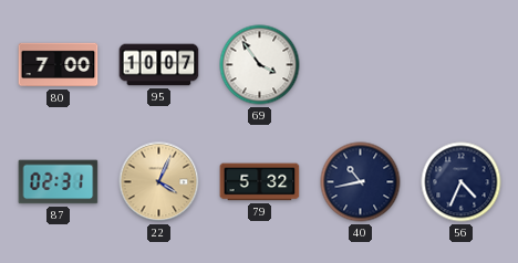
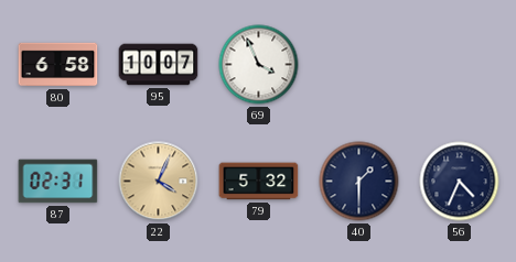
80: 7:00 -> 6:58 (58, 65)
69: 3:54 -> 3:56 (259, 65)
40: 10:43 -> 1:30 (359, 182)
